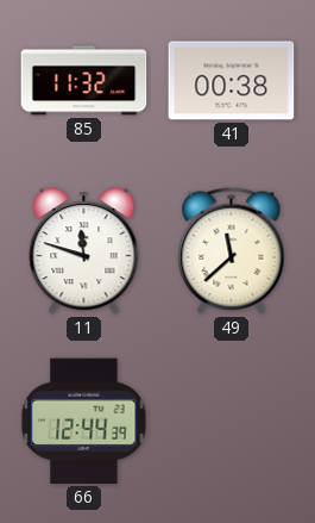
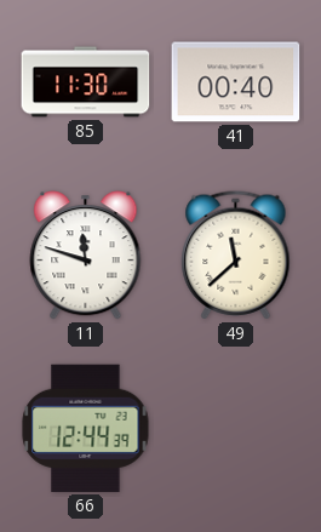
85: 11:32 -> 11:30 (86, 82)
41: 00:38 -> 00:40 (236, 82)
